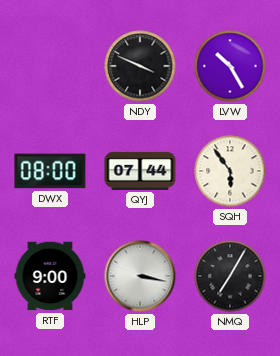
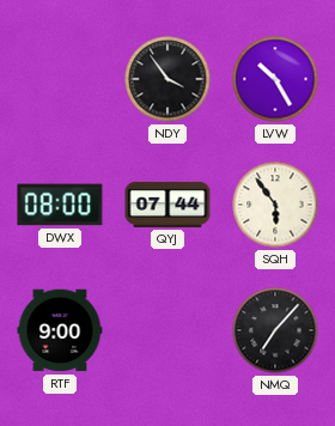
NDY: 3:49 -> 3:54 (167, 79)
HLP: 3:17 -> none (140, 276)
NMQ: 7:05 -> 7:07 (275, 330)
